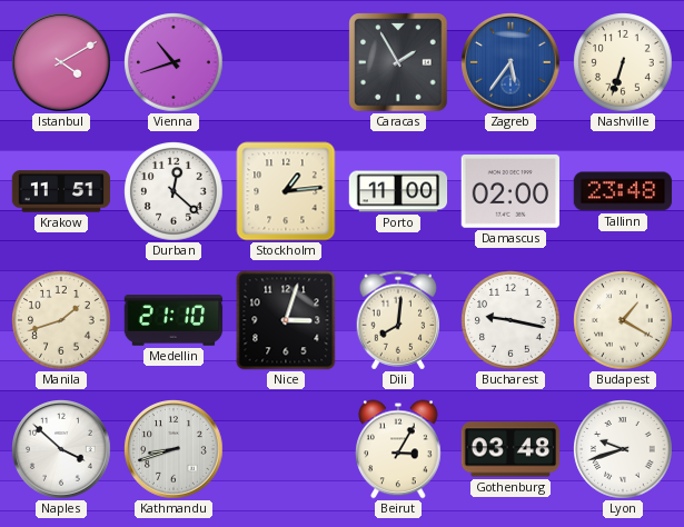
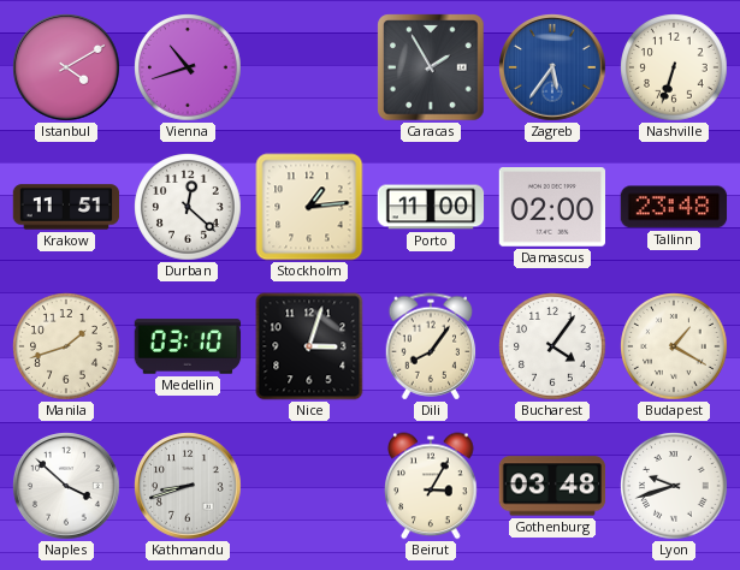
Medellin: 21:10 -> 03:10 (188, 346)
Dili: 8:01 -> 8:06 (431, 346)
Bucharest: 9:17 -> 4:06 (552, 346)
